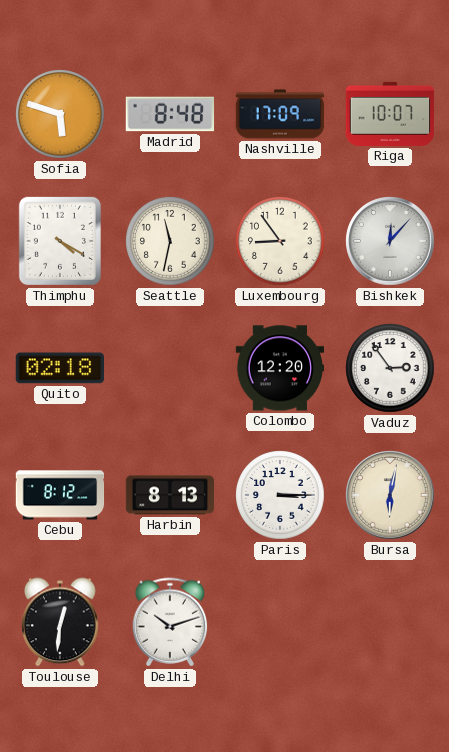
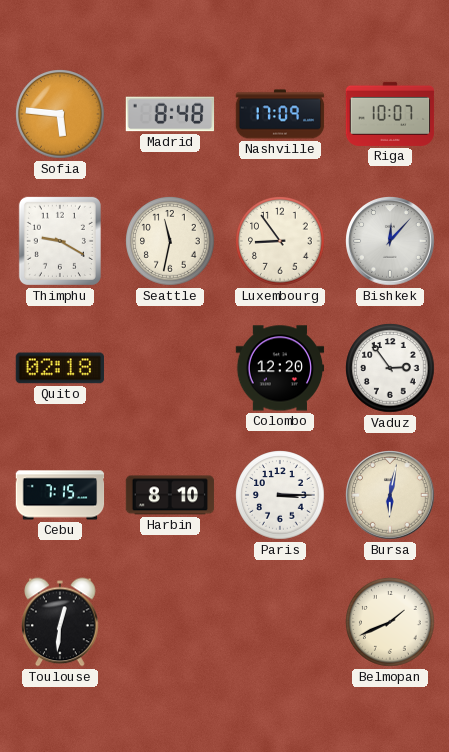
Sofia: 5:48 -> 5:46 (60, 114)
Thimphu: 4:20 -> 9:20 (60, 241)
Cebu: 8:12 -> 7:15 (60, 495)
Harbin: 8:13 -> 8:10 (170, 495)
Delhi: 10:12 -> none (170, 622)
Belmopan: none -> 1:41 (390, 622)
